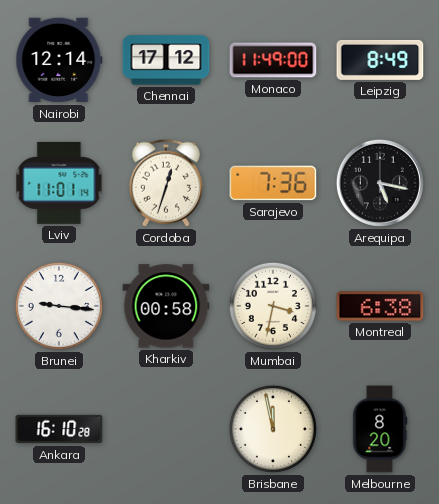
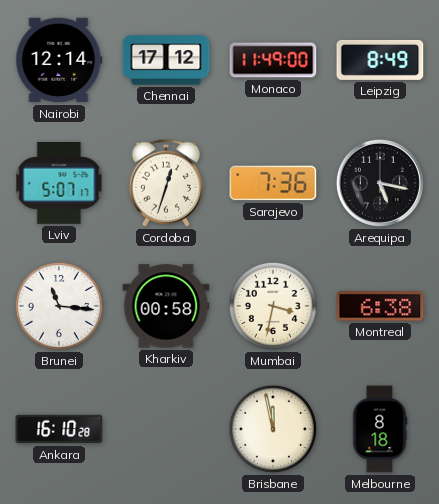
Lviv: 11:01 -> 5:07 (59, 183)
Brunei: 9:16 -> 11:16 (59, 306)
Melbourne: 8:20 -> 8:18 (380, 429)
